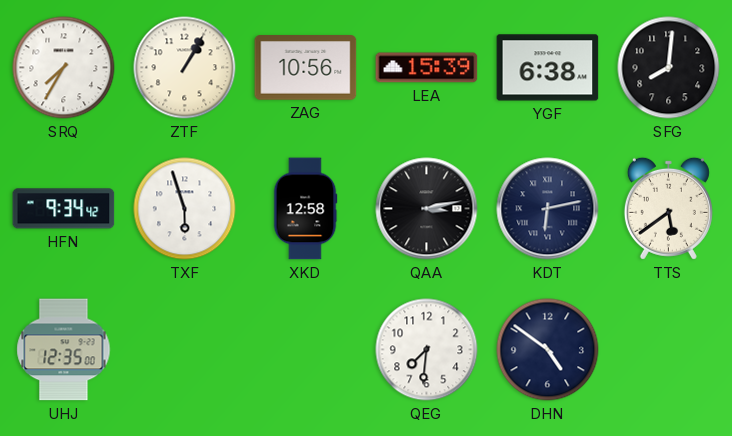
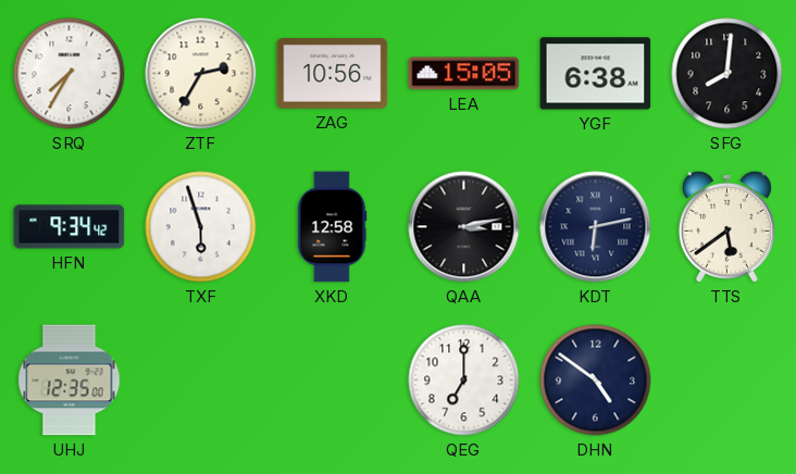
ZTF: 1:05 -> 2:35 (201, 74)
LEA: 15:39 -> 15:05 (464, 74)
QEG: 7:31 -> 7:00 (464, 381)
